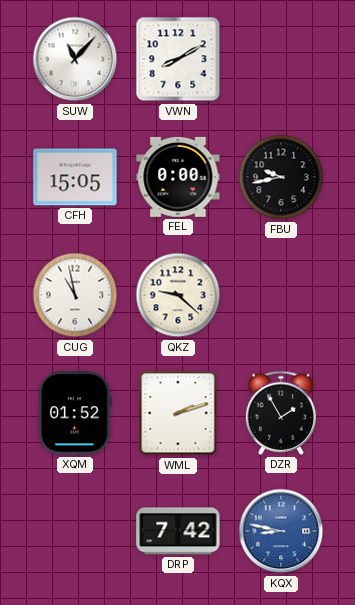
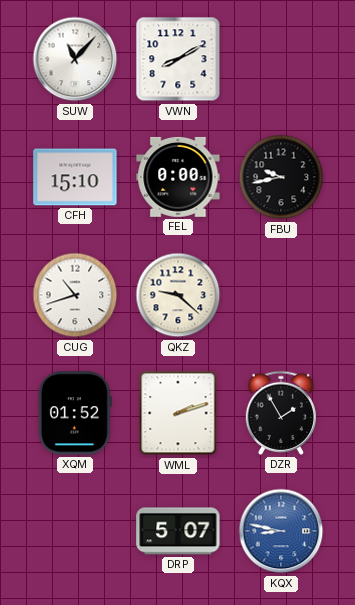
CFH: 15:05 -> 15:10 (75, 177)
CUG: 10:58 -> 10:42 (75, 295)
DRP: 7:42 -> 5:07 (178, 531)
